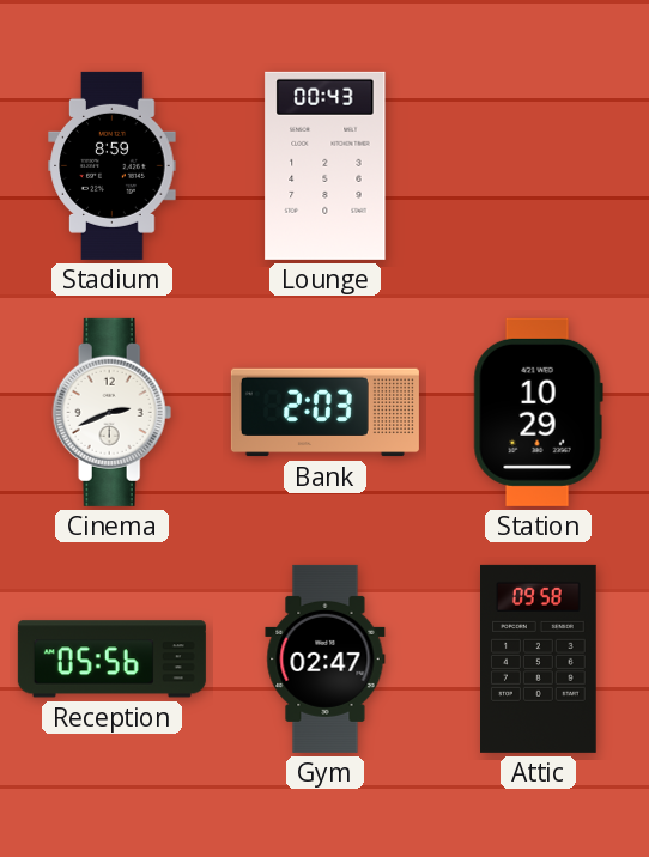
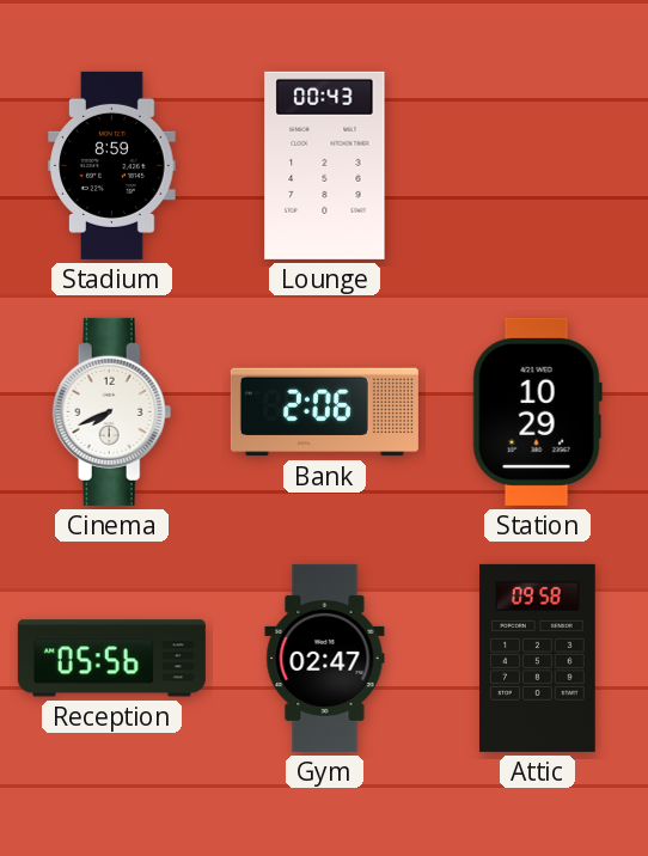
Cinema: 2:41 -> 7:41 (112, 411)
Bank: 2:03 -> 2:06 (324, 412)
